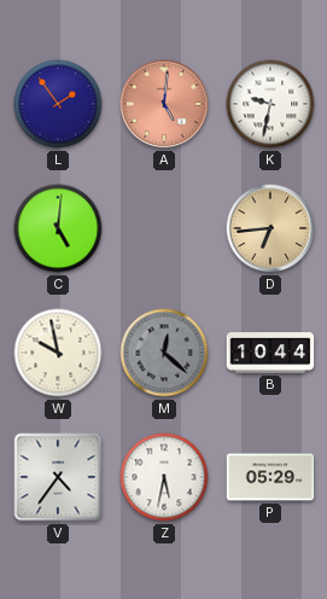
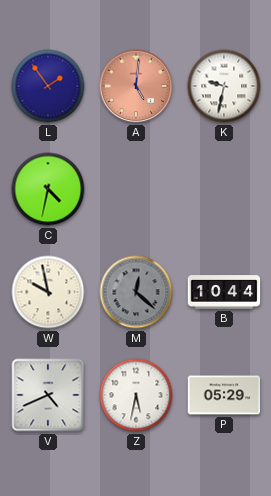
C: 5:01 -> 4:32 (48, 189)
D: 6:44 -> none (270, 228)
V: 4:36 -> 4:41 (48, 395)
